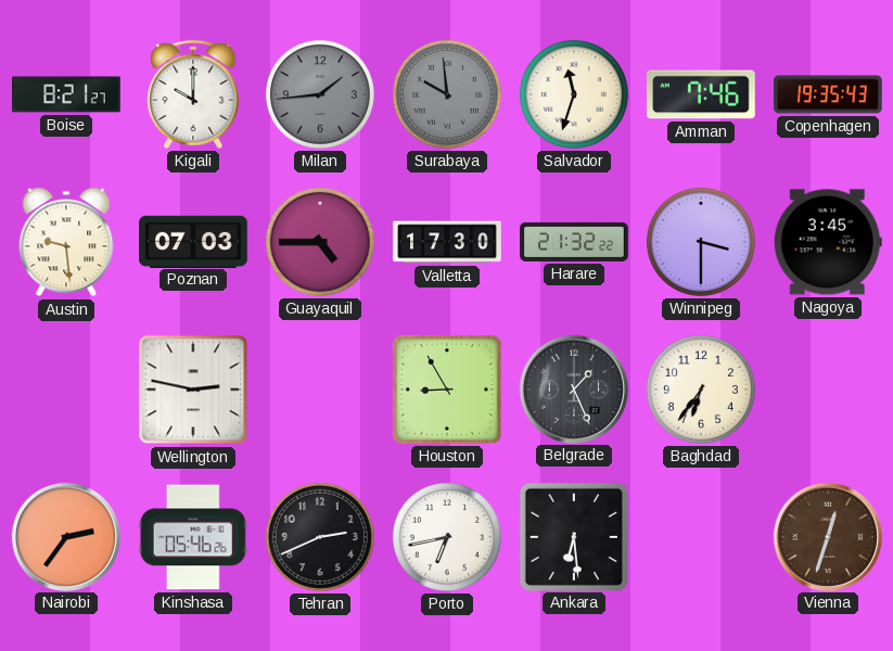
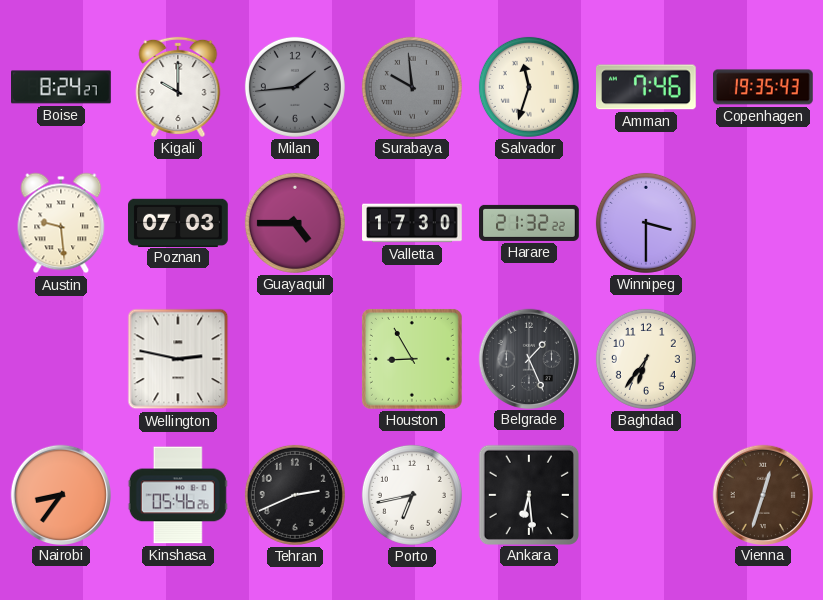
Boise: 8:21 -> 8:24 (62, 87)
Nagoya: 3:45 -> none (828, 242)
Nairobi: 2:36 -> 8:36 (60, 494)
